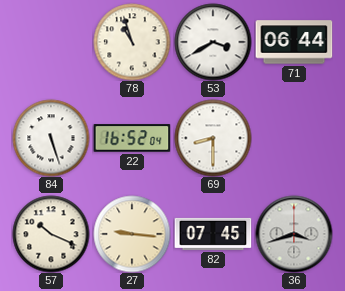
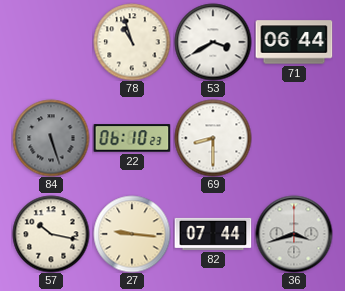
84 dial: white -> grey (51, 138)
22: 16:52 -> 06:10 (132, 138)
57: 10:19 -> 10:17 (51, 234)
82: 07:45 -> 07:44 (213, 234)
